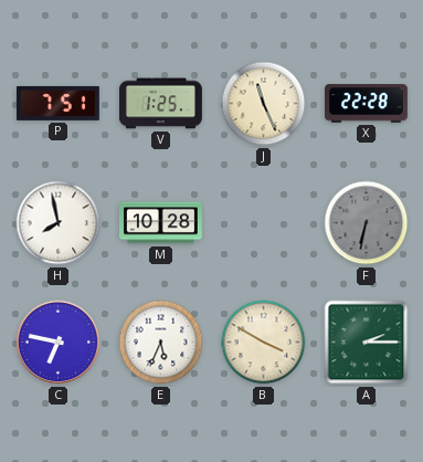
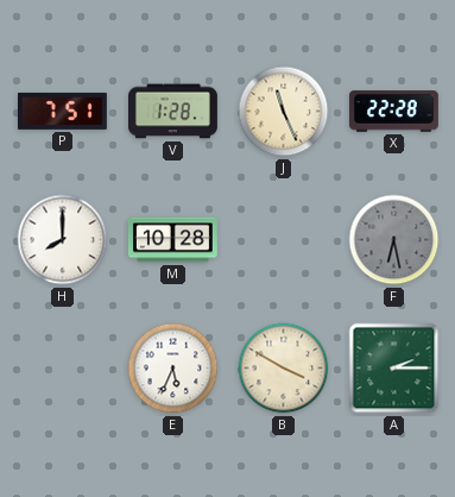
V: 1:25 -> 1:28 (173, 112)
H: 7:58 -> 8:00 (63, 240)
F: 6:32 -> 6:28 (394, 240)
C: 6:47 -> none (59, 343)
